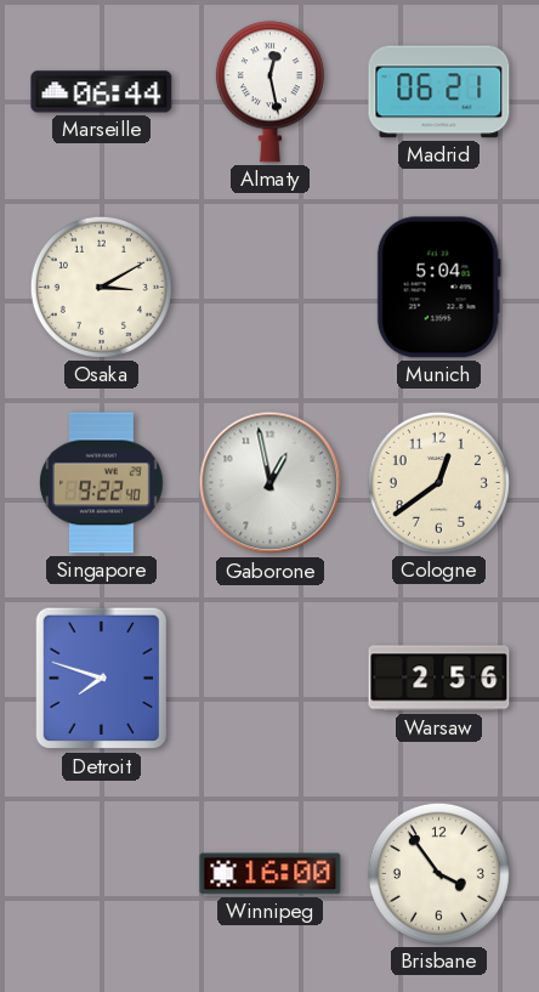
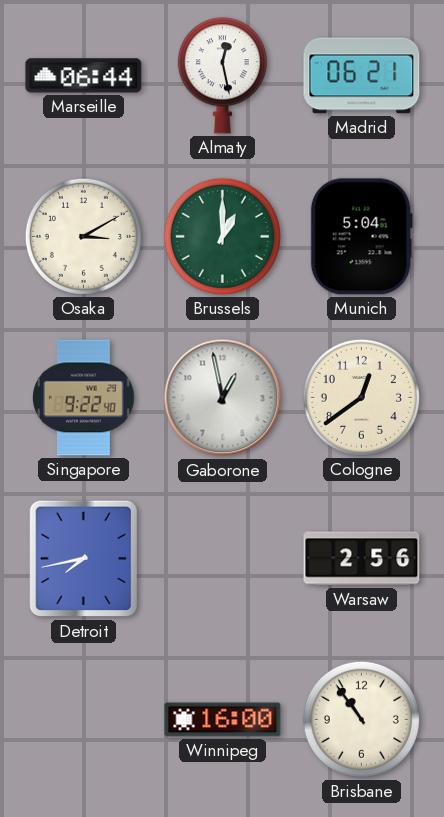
Brussels: none -> 1:00 (222, 236)
Detroit: 7:48 -> 7:43 (83, 559)
Brisbane: 3:54 -> 10:54 (361, 719)
